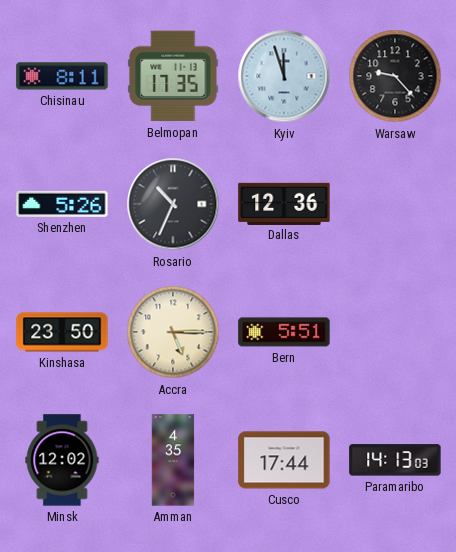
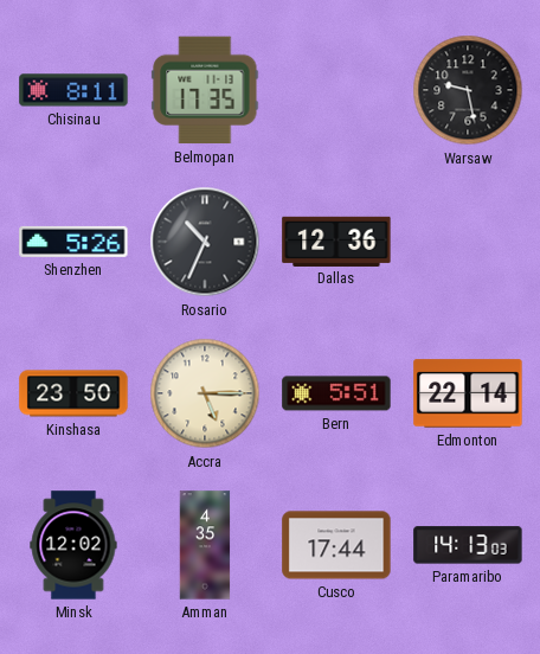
Kyiv: 11:57 -> none (284, 76)
Warsaw: 9:23 -> 9:28 (468, 90)
Edmonton: none -> 22:14 (468, 393)
